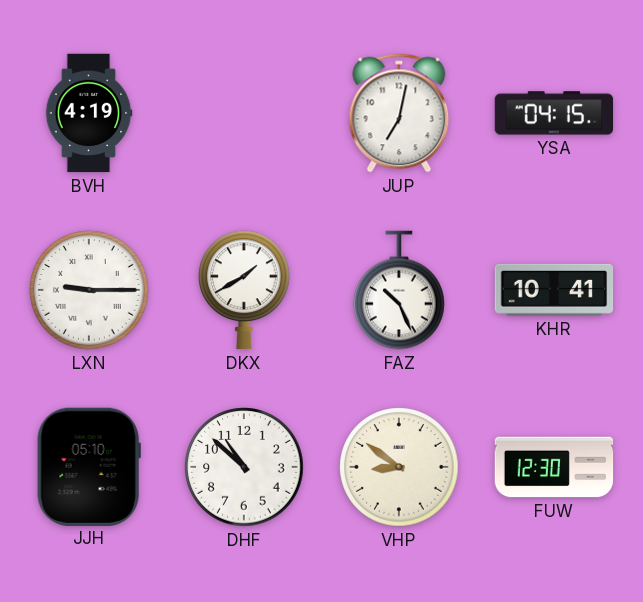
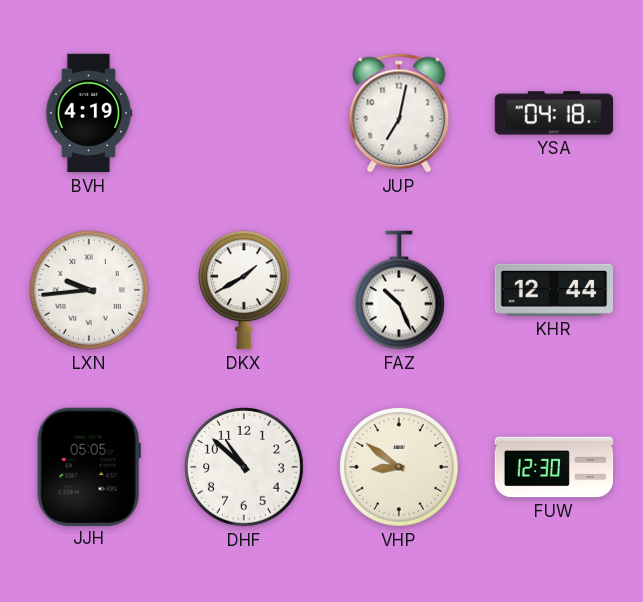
YSA: 04:15 -> 04:18 (554, 113)
LXN: 9:15 -> 9:44 (89, 290)
KHR: 10:41 -> 12:44 (554, 290)
JJH: 05:10 -> 05:05 (89, 466)
